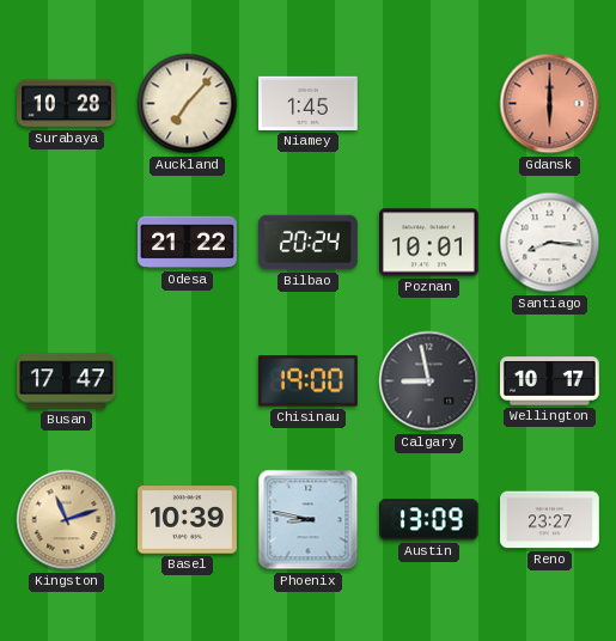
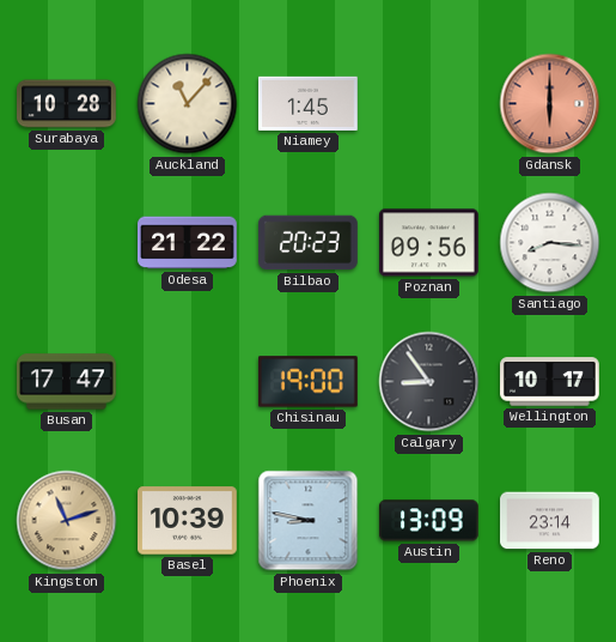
Auckland: 7:07 -> 11:07 (188, 104)
Bilbao: 20:24 -> 20:23 (309, 243)
Poznan: 10:01 -> 09:56 (429, 243)
Calgary: 8:58 -> 8:54 (429, 382)
Reno: 23:27 -> 23:14 (550, 521)
